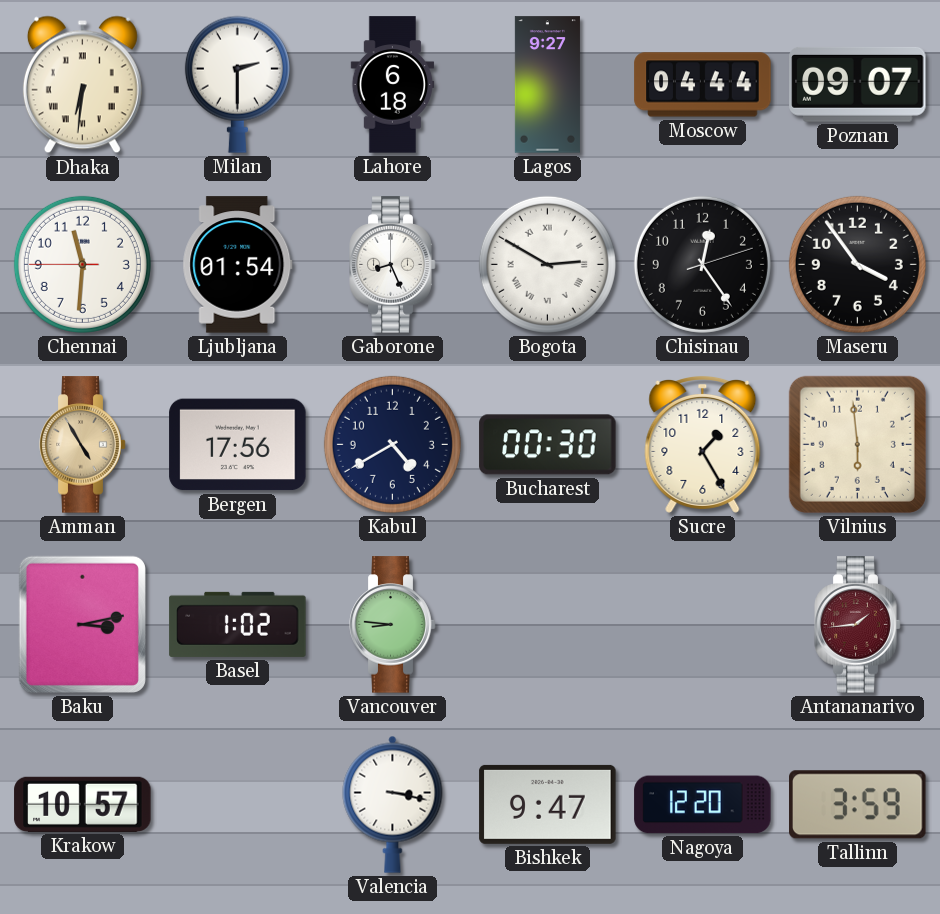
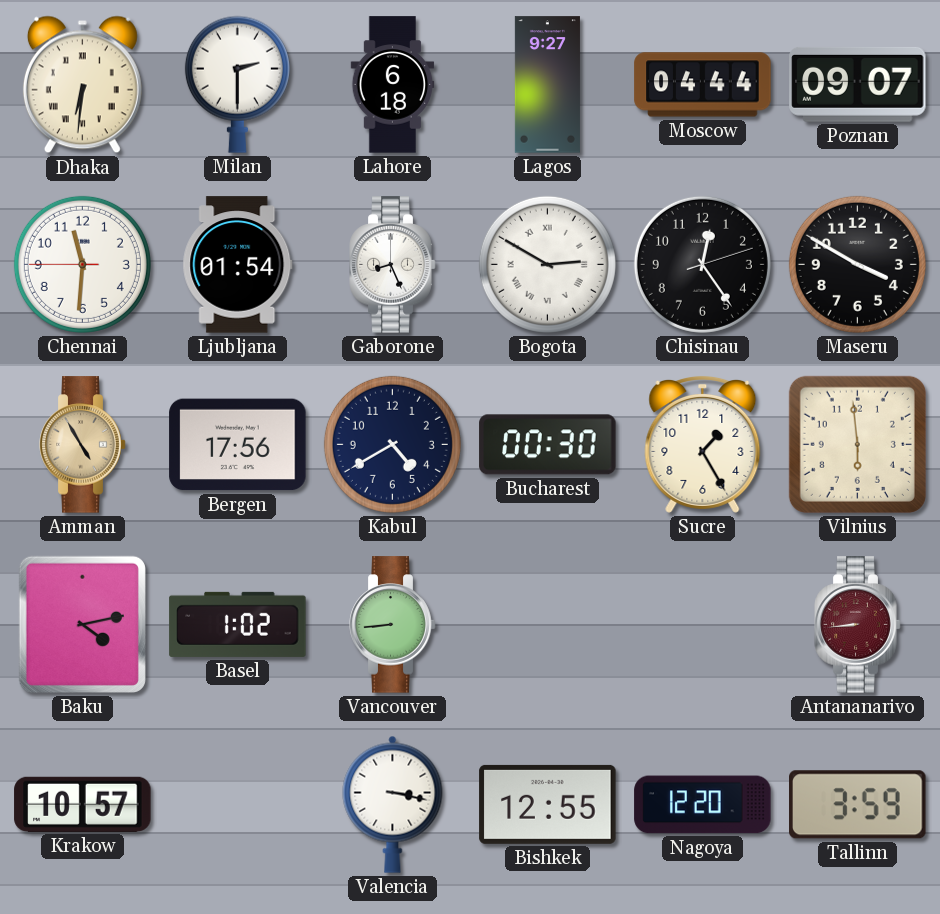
Maseru: 3:54 -> 3:50 (857, 264)
Baku: 3:13 -> 4:13 (82, 624)
Vancouver: 8:46 -> 8:44 (393, 625)
Antananarivo: 1:44 -> 8:44 (858, 625)
Bishkek: 9:47 -> 12:55 (548, 804)
